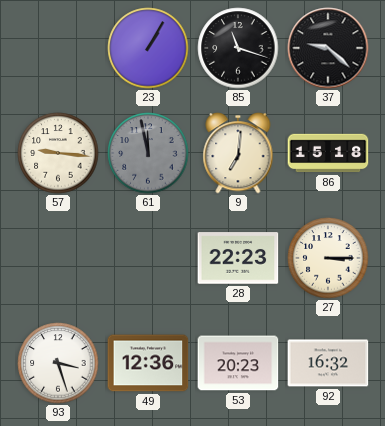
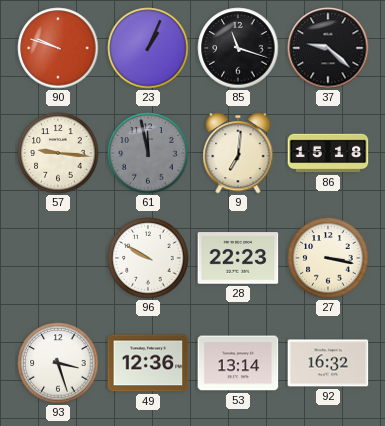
90: none -> 9:48 (58, 48)
23: 1:05 -> 1:04 (148, 48)
96: none -> 9:50 (148, 258)
27: 3:15 -> 3:17 (328, 258)
53: 20:23 -> 13:14 (238, 363)
